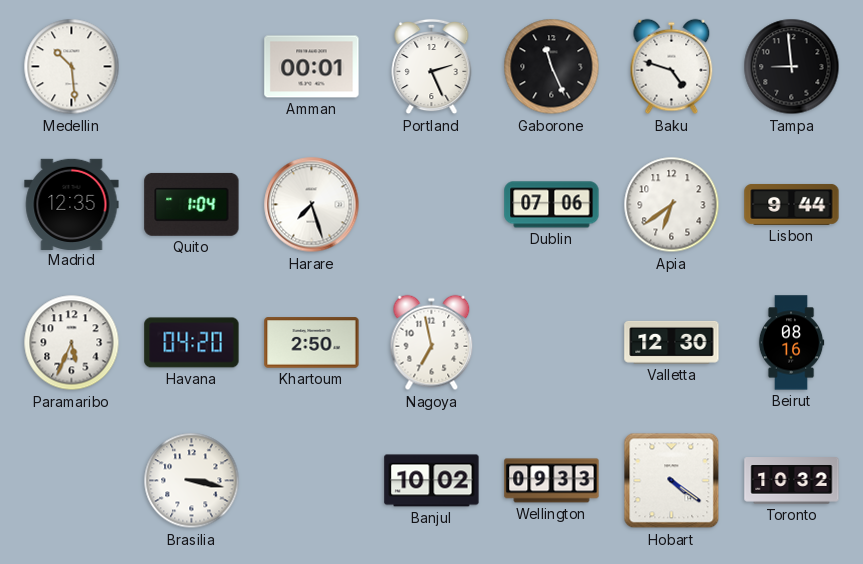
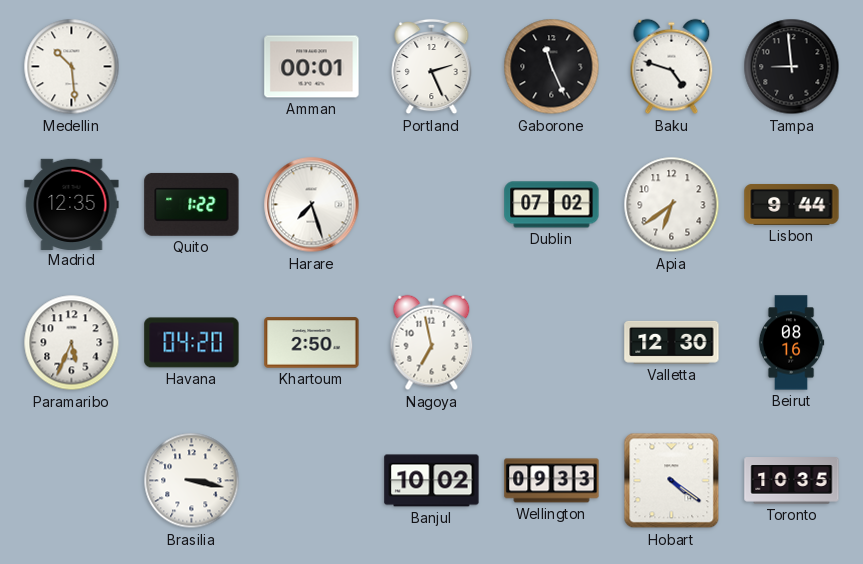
Quito: 1:04 -> 1:22 (192, 204)
Dublin: 07:06 -> 07:02 (552, 205)
Toronto: 10:32 -> 10:35 (792, 481)
